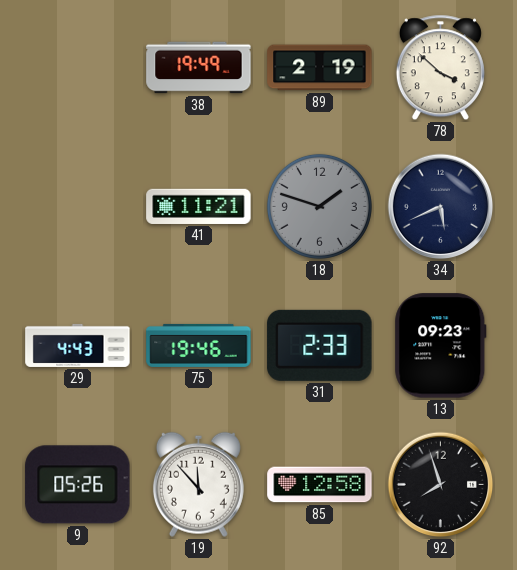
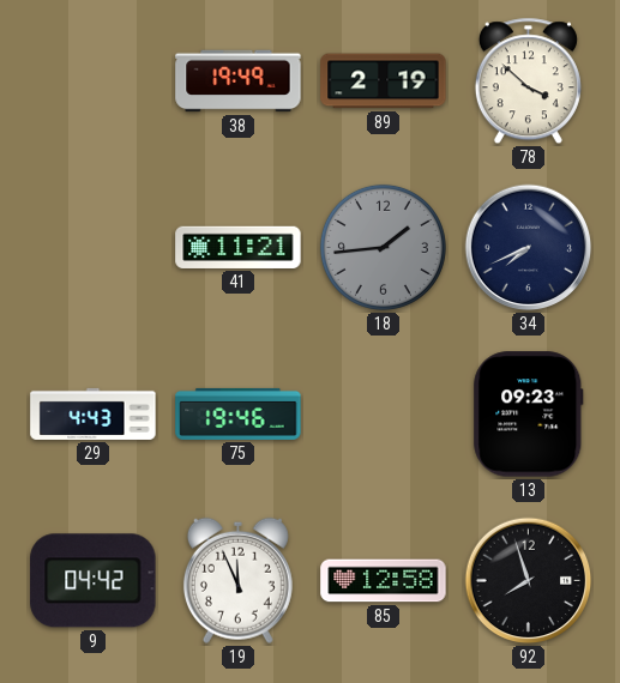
18: 1:48 -> 1:44 (383, 247)
34: 5:41 -> 7:41 (529, 248)
31: 2:33 -> none (320, 345)
9: 05:26 -> 04:42 (94, 581)
19: 11:53 -> 11:56 (237, 580)
